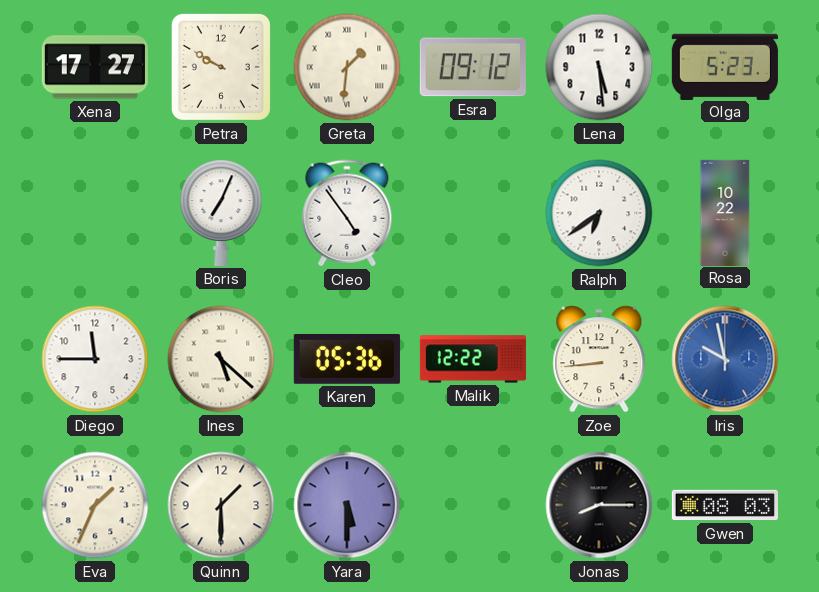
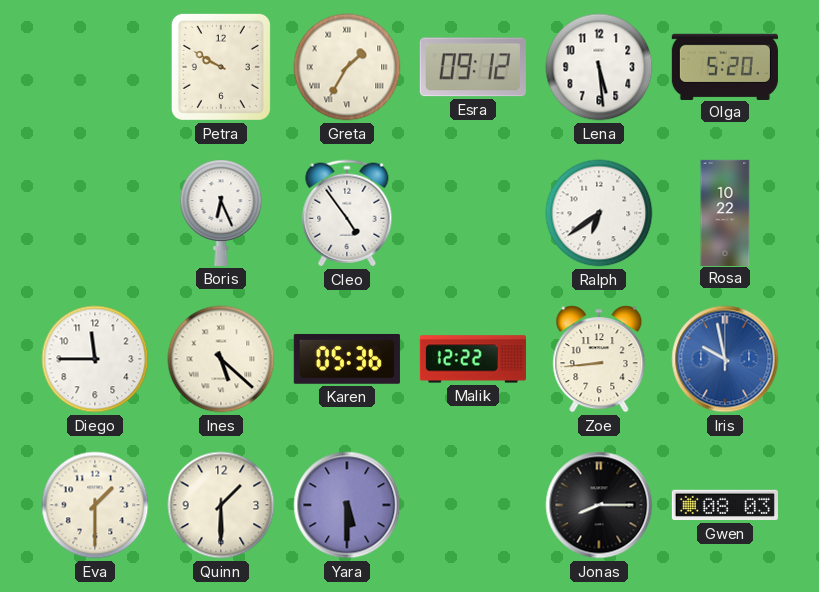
Xena: 17:27 -> none (95, 67)
Greta: 1:31 -> 1:35 (347, 67)
Olga: 5:23 -> 5:20 (725, 66)
Boris: 7:04 -> 6:26 (221, 213)
Eva: 1:34 -> 1:30 (95, 505)
